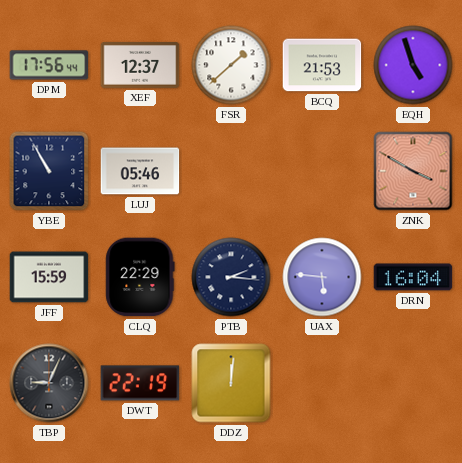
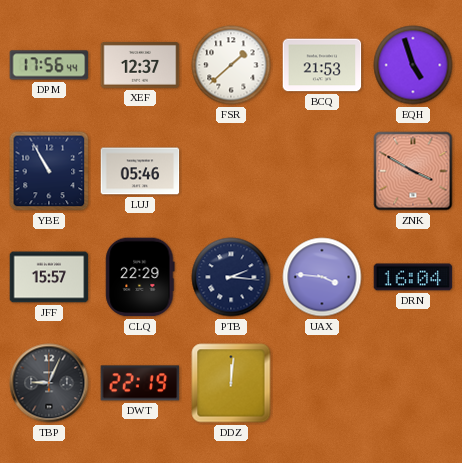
JFF: 15:59 -> 15:57 (49, 277)
UAX: 5:46 -> 3:46 (322, 277)
